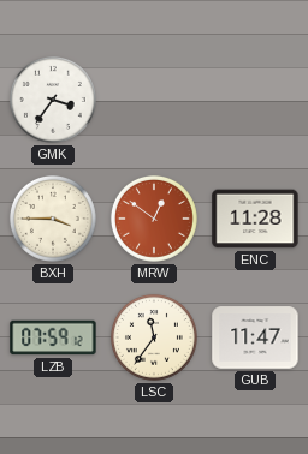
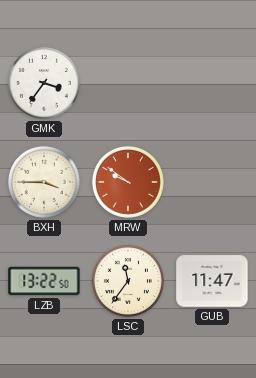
MRW: 12:51 -> 9:51 (128, 182)
ENC: 11:28 -> none (255, 219)
LZB: 07:59 -> 13:22 (44, 281)
